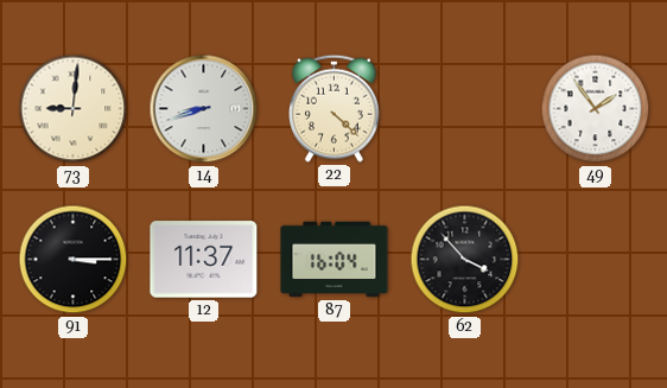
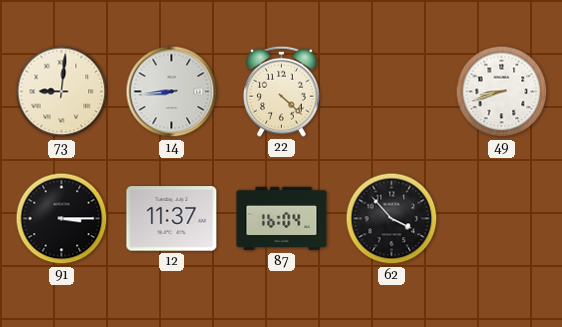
14: 8:42 -> 8:44 (172, 92)
49: 1:54 -> 8:42 (502, 92)
